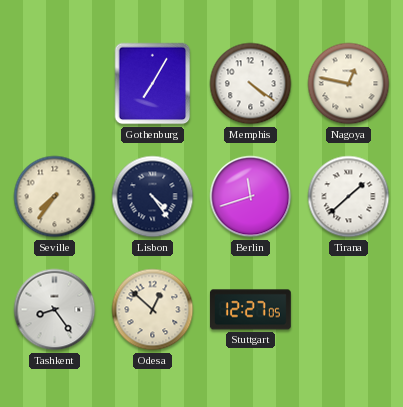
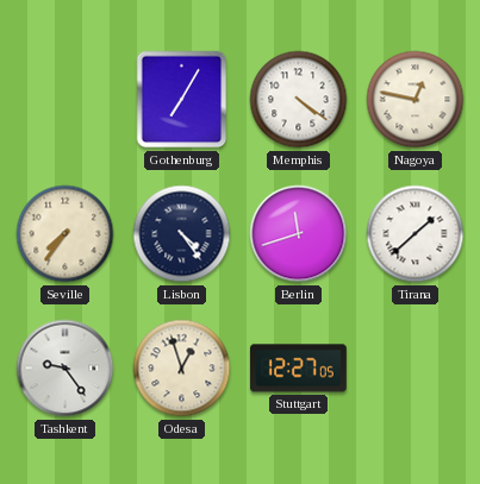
Tashkent: 8:24 -> 9:24 (66, 369)
Odesa: 12:52 -> 12:57 (182, 369)
